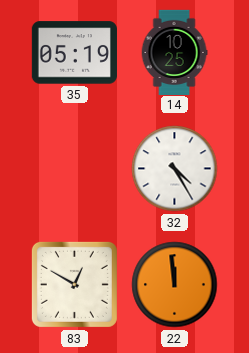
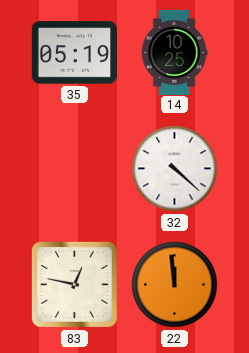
32: 4:25 -> 4:22 (175, 169)
83: 12:50 -> 12:47 (74, 284)
